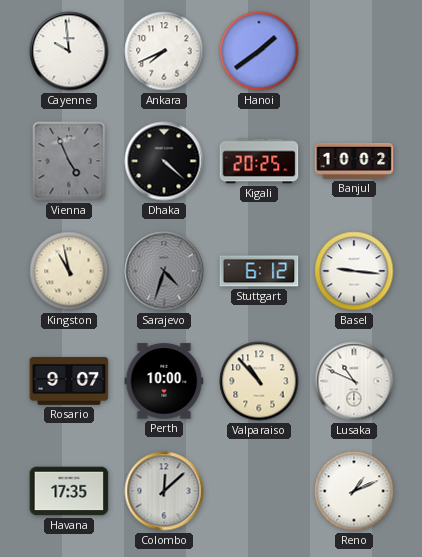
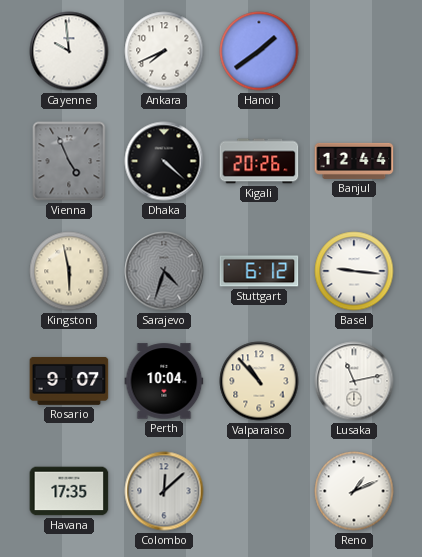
Kigali: 20:25 -> 20:26 (259, 161)
Banjul: 10:02 -> 12:44 (354, 161)
Kingston: 10:58 -> 5:58 (69, 271)
Perth: 10:00 -> 10:04 (164, 381)
Lusaka: 10:49 -> 11:13 (354, 381)
